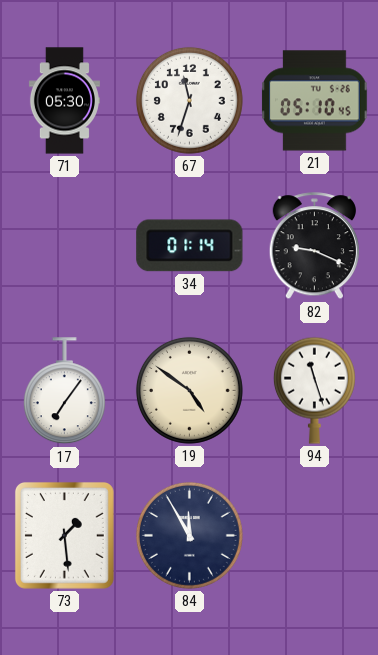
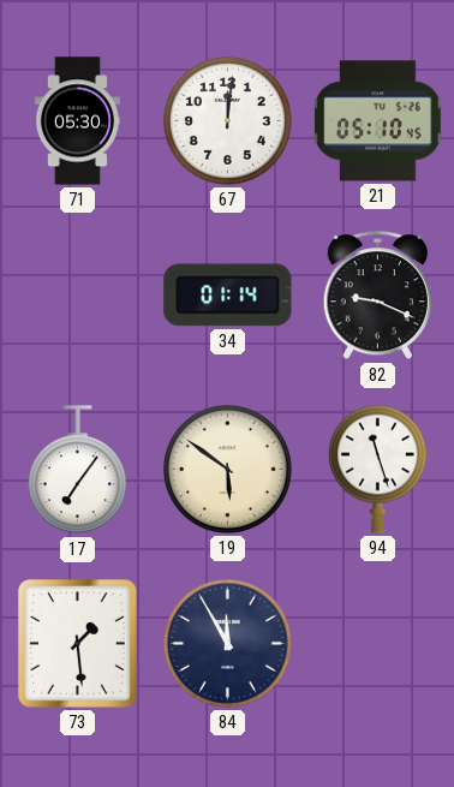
67: 11:33 -> 12:01 (227, 120)
19: 4:51 -> 5:51 (227, 469)
